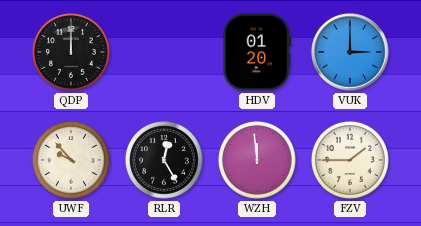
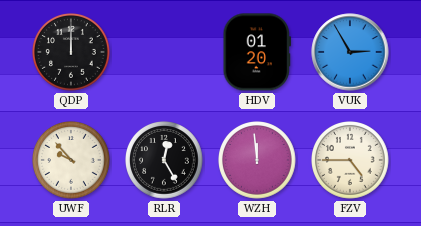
VUK: 3:00 -> 2:55 (350, 52)
FZV: 1:45 -> 4:45 (351, 161)
